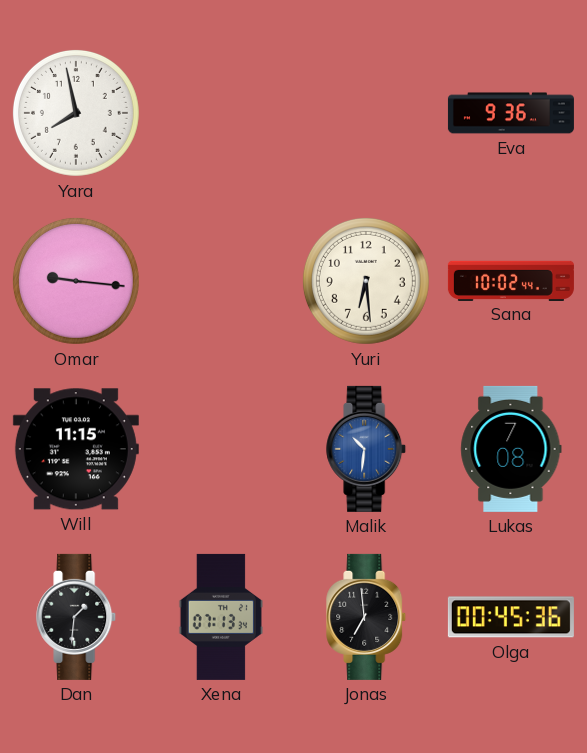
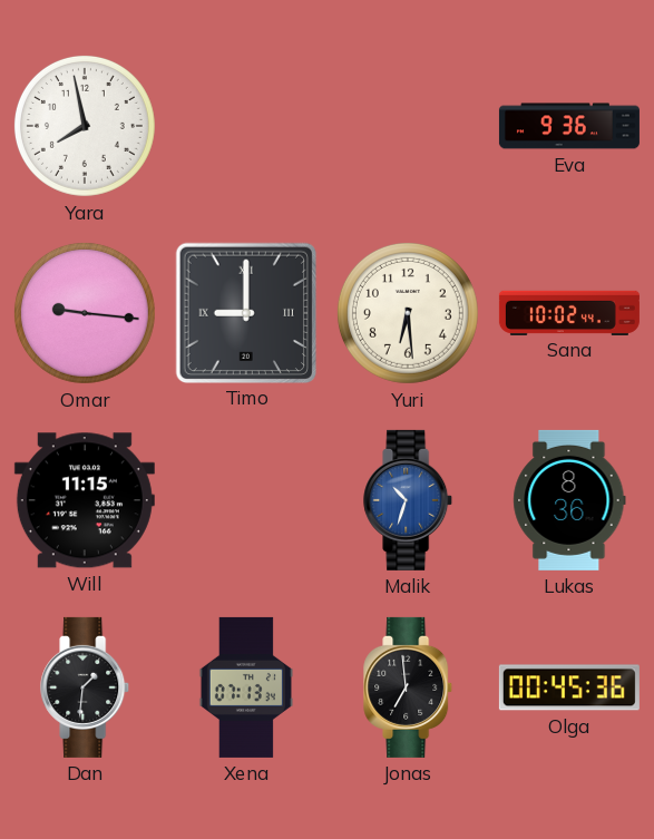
Timo: none -> 9:00 (245, 312)
Malik: 10:31 -> 10:33 (409, 500)
Lukas: 7:08 -> 8:36 (569, 500)
